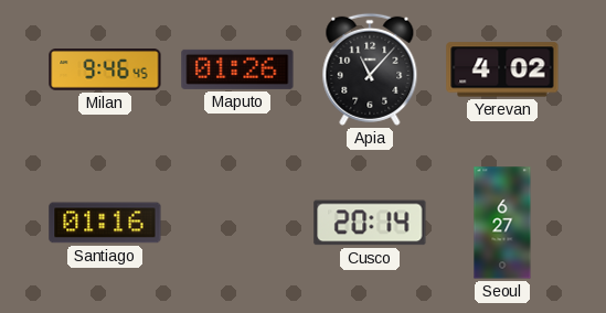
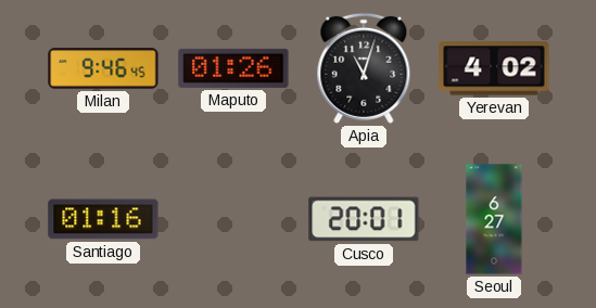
Apia: 11:07 -> 11:03 (364, 68)
Cusco: 20:14 -> 20:01 (364, 219)
